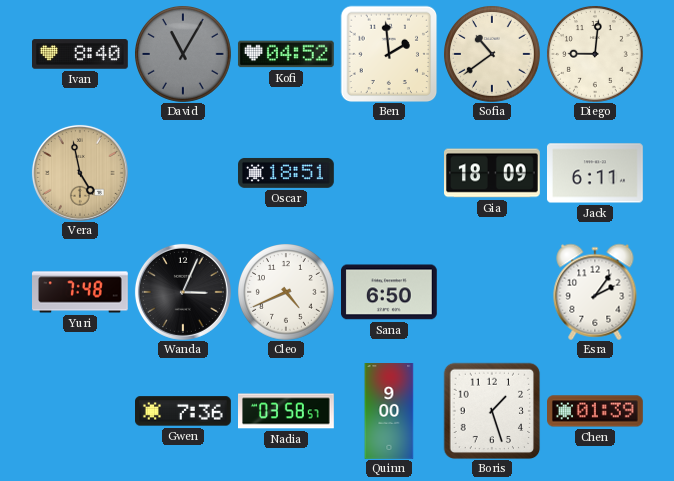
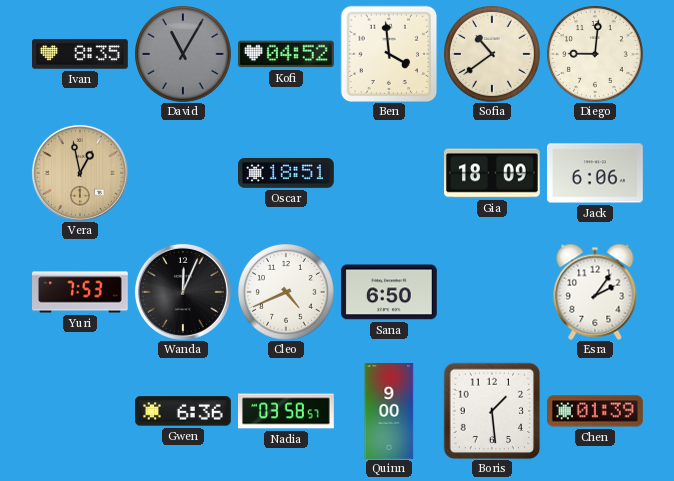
Ivan: 8:40 -> 8:35 (81, 54)
Ben: 1:59 -> 3:59 (389, 54)
Vera: 4:58 -> 12:58 (80, 173)
Jack: 6:11 -> 6:06 (596, 173)
Yuri: 7:48 -> 7:53 (81, 292)
Wanda: 3:04 -> 12:04 (183, 292)
Gwen: 7:36 -> 6:36 (184, 411)
Boris: 1:27 -> 1:29 (492, 411)
